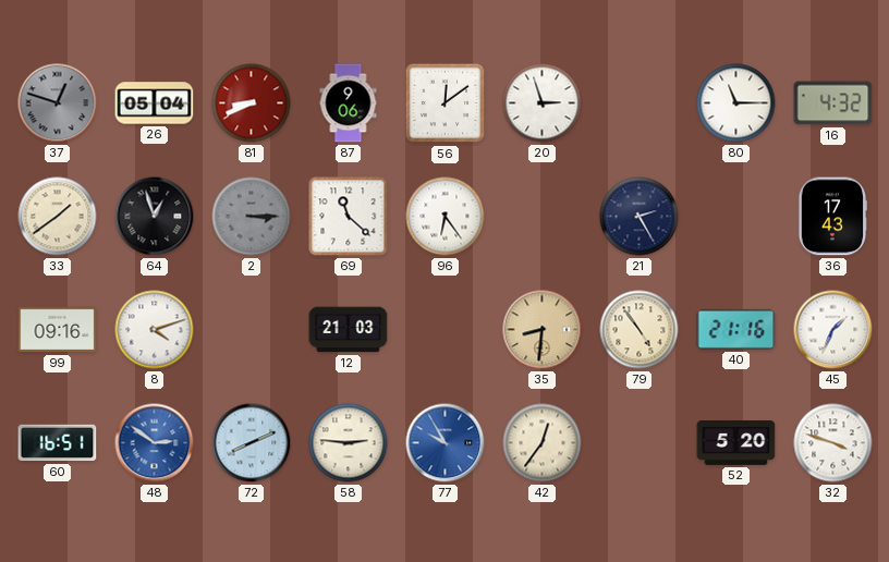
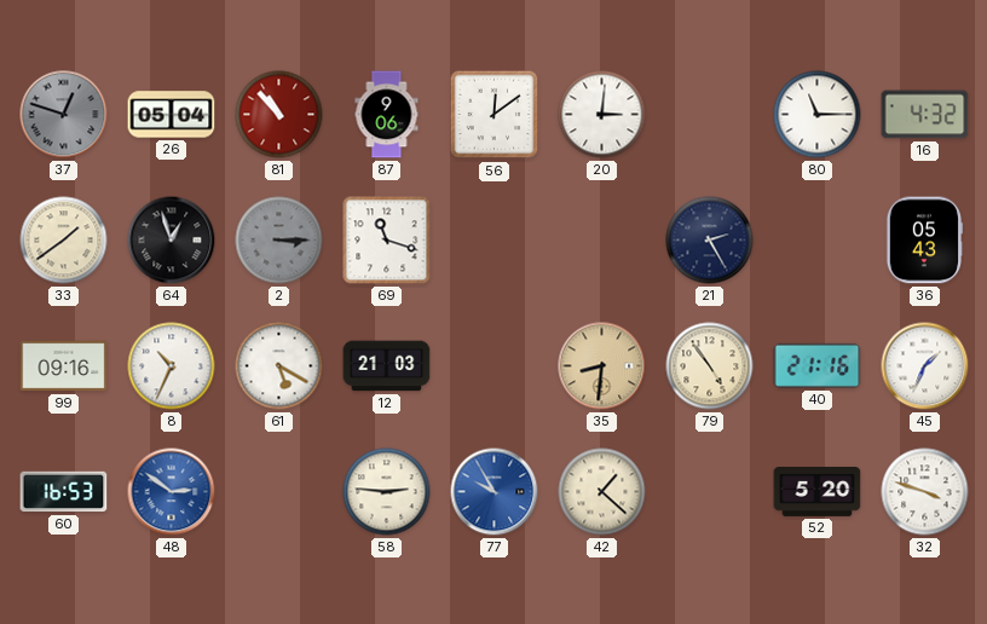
81: 8:41 -> 10:53 (279, 115)
20: 2:57 -> 3:01 (602, 115)
69: 11:22 -> 11:18 (387, 241)
96: 6:24 -> none (446, 217)
36: 17:43 -> 05:43 (923, 241)
8: 4:12 -> 10:34 (172, 366)
61: none -> 5:20 (279, 366)
60: 16:51 -> 16:53 (64, 492)
72: 8:11 -> none (252, 443)
42: 12:36 -> 1:22 (602, 492)
